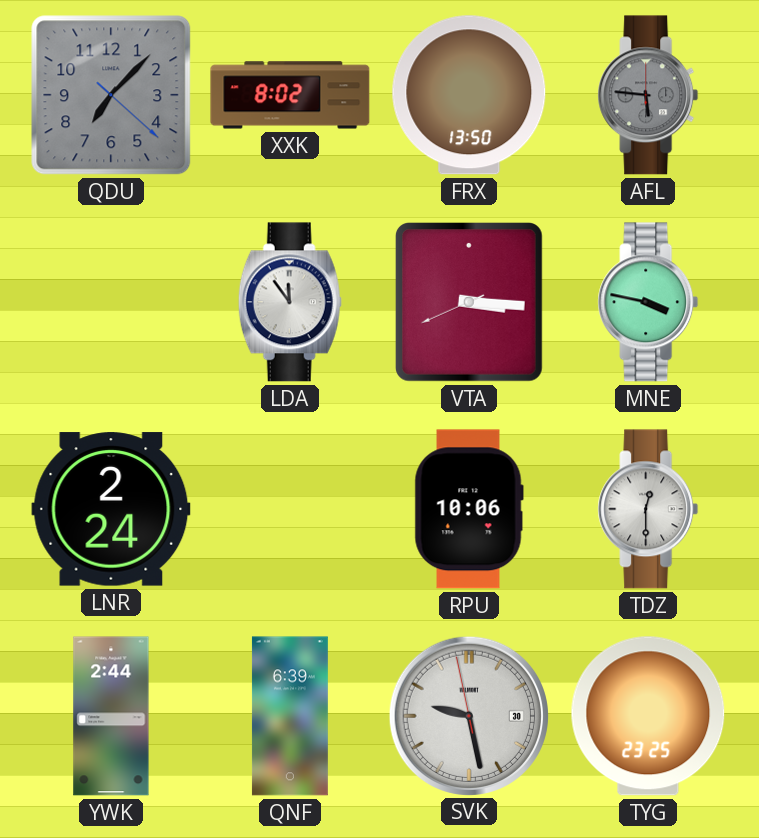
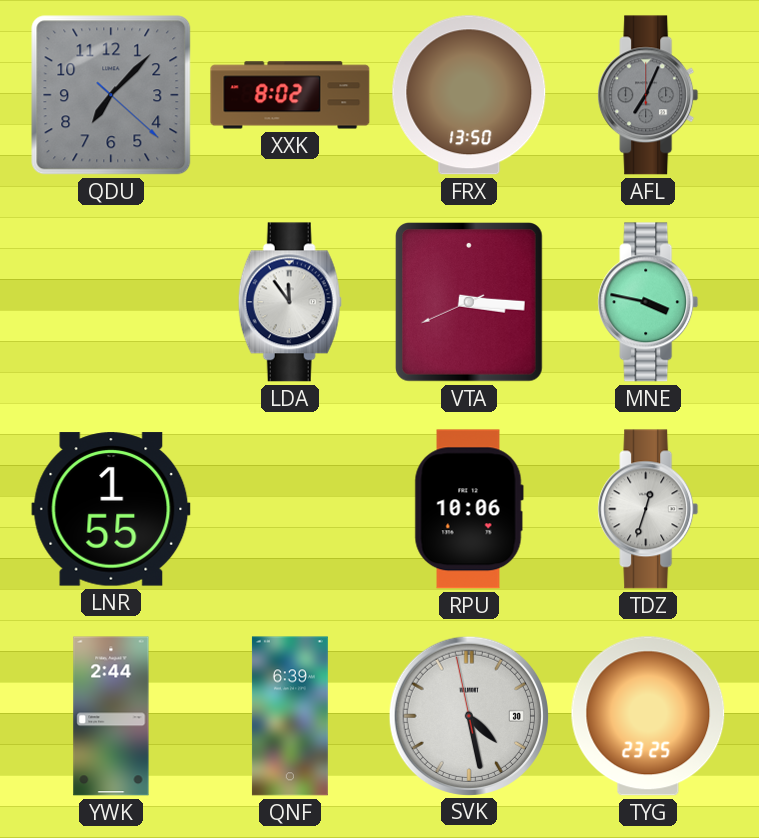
AFL: 5:46 -> 7:04 (648, 95)
LNR: 2:24 -> 1:55 (111, 509)
TDZ: 12:30 -> 12:33 (648, 509)
SVK: 9:27 -> 4:27 (468, 715)
